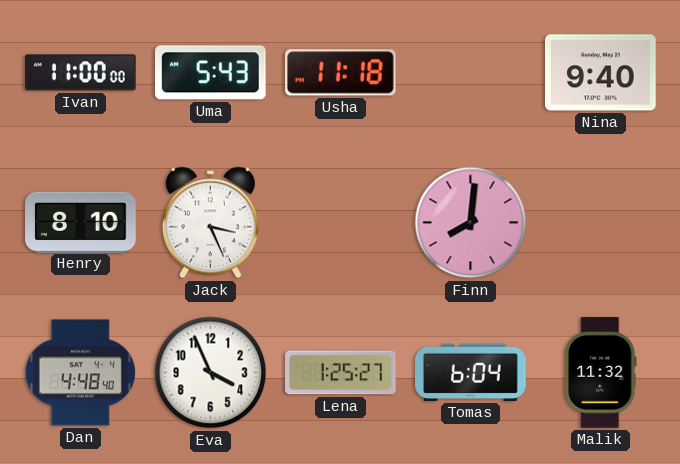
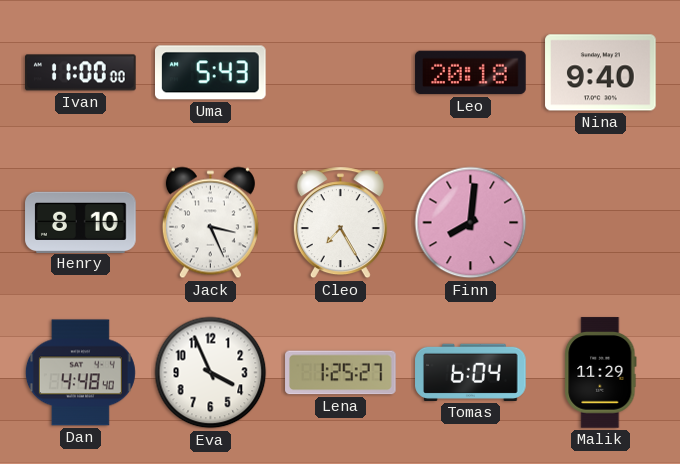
Usha: 11:18 -> none (341, 73)
Leo: none -> 20:18 (471, 73)
Cleo: none -> 7:25 (340, 223)
Malik: 11:32 -> 11:29 (601, 373)
